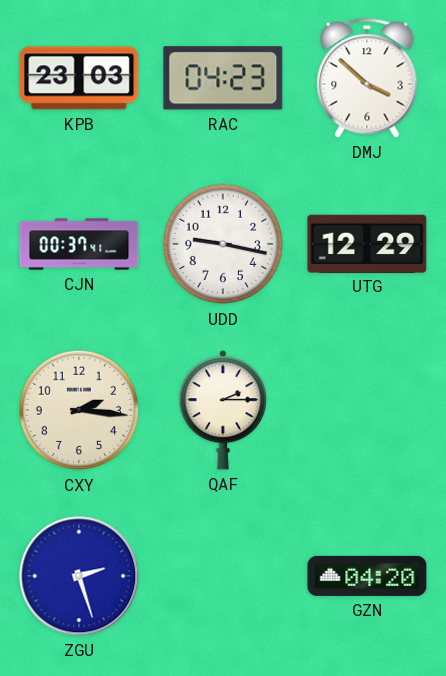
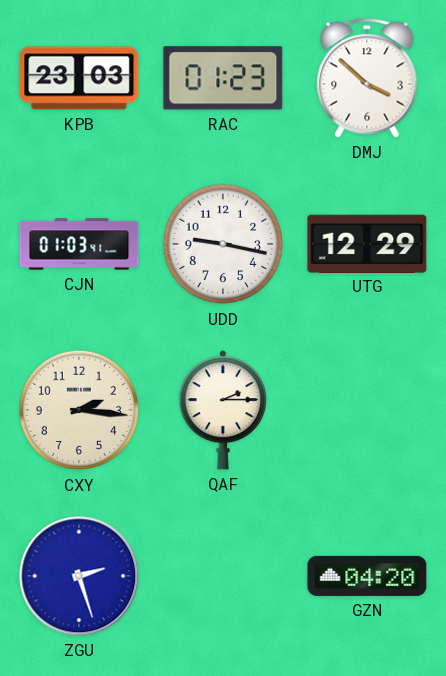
RAC: 04:23 -> 01:23 (223, 78)
CJN: 00:37 -> 01:03 (79, 244)
